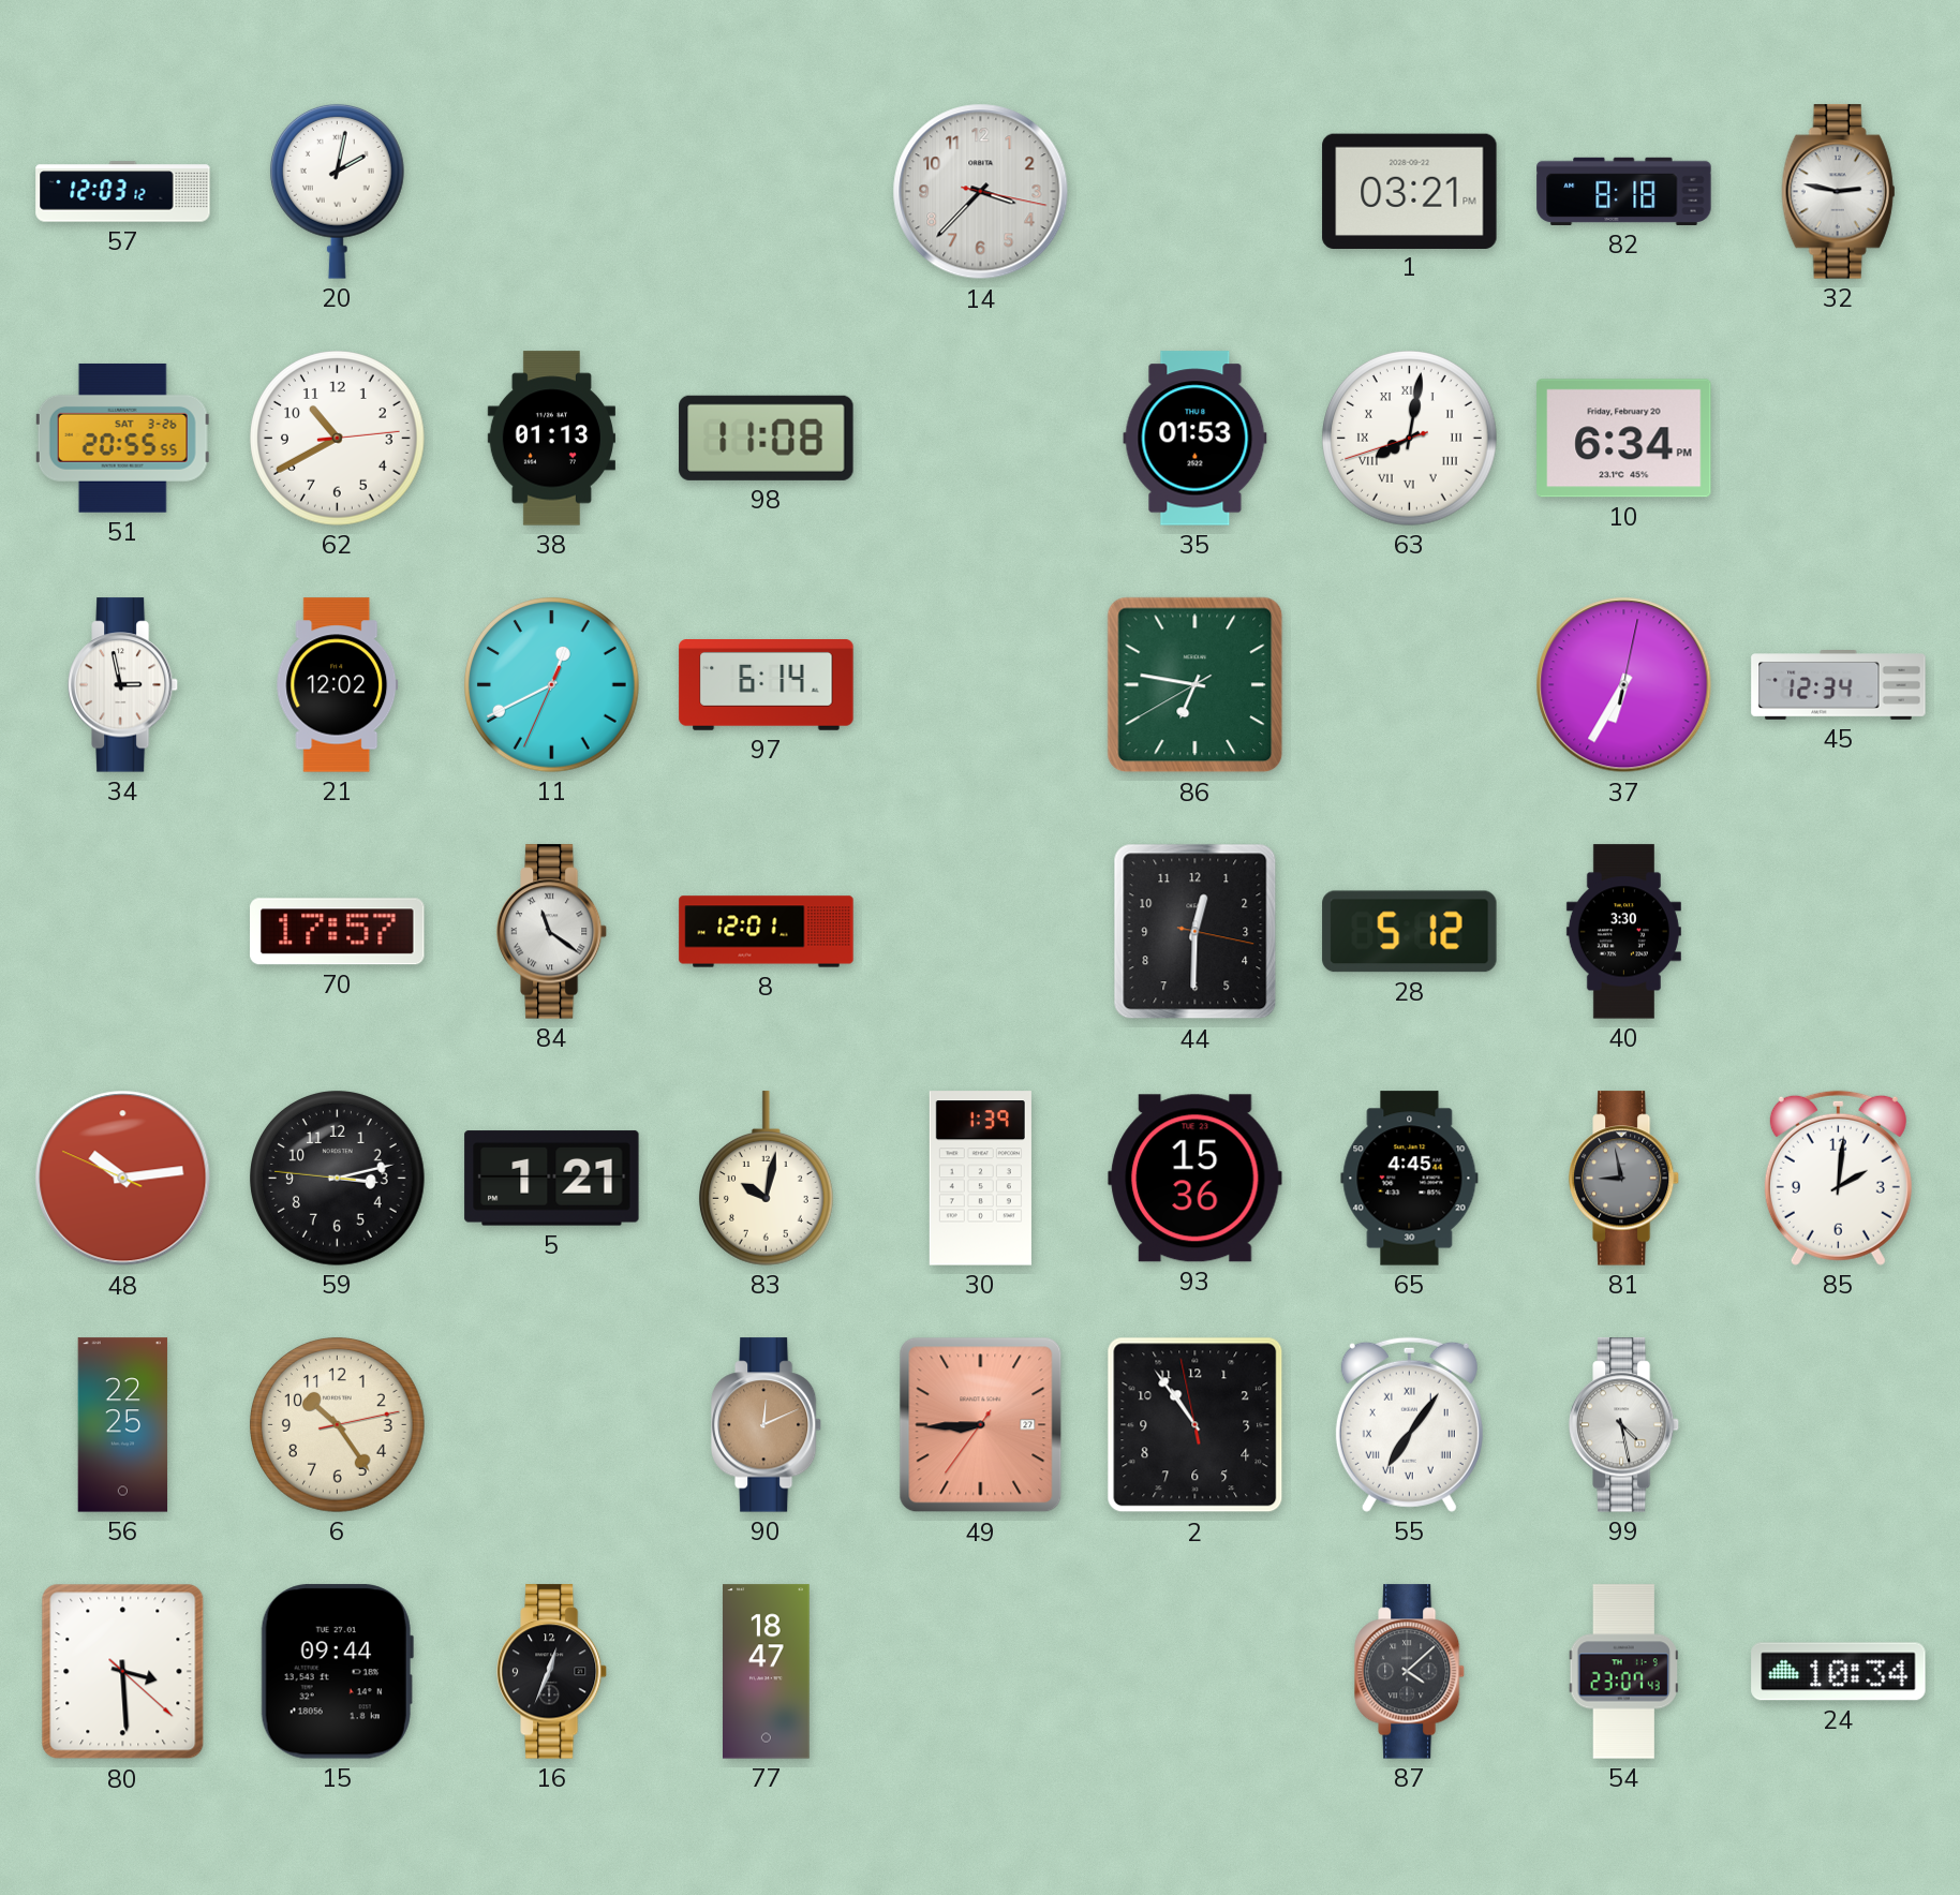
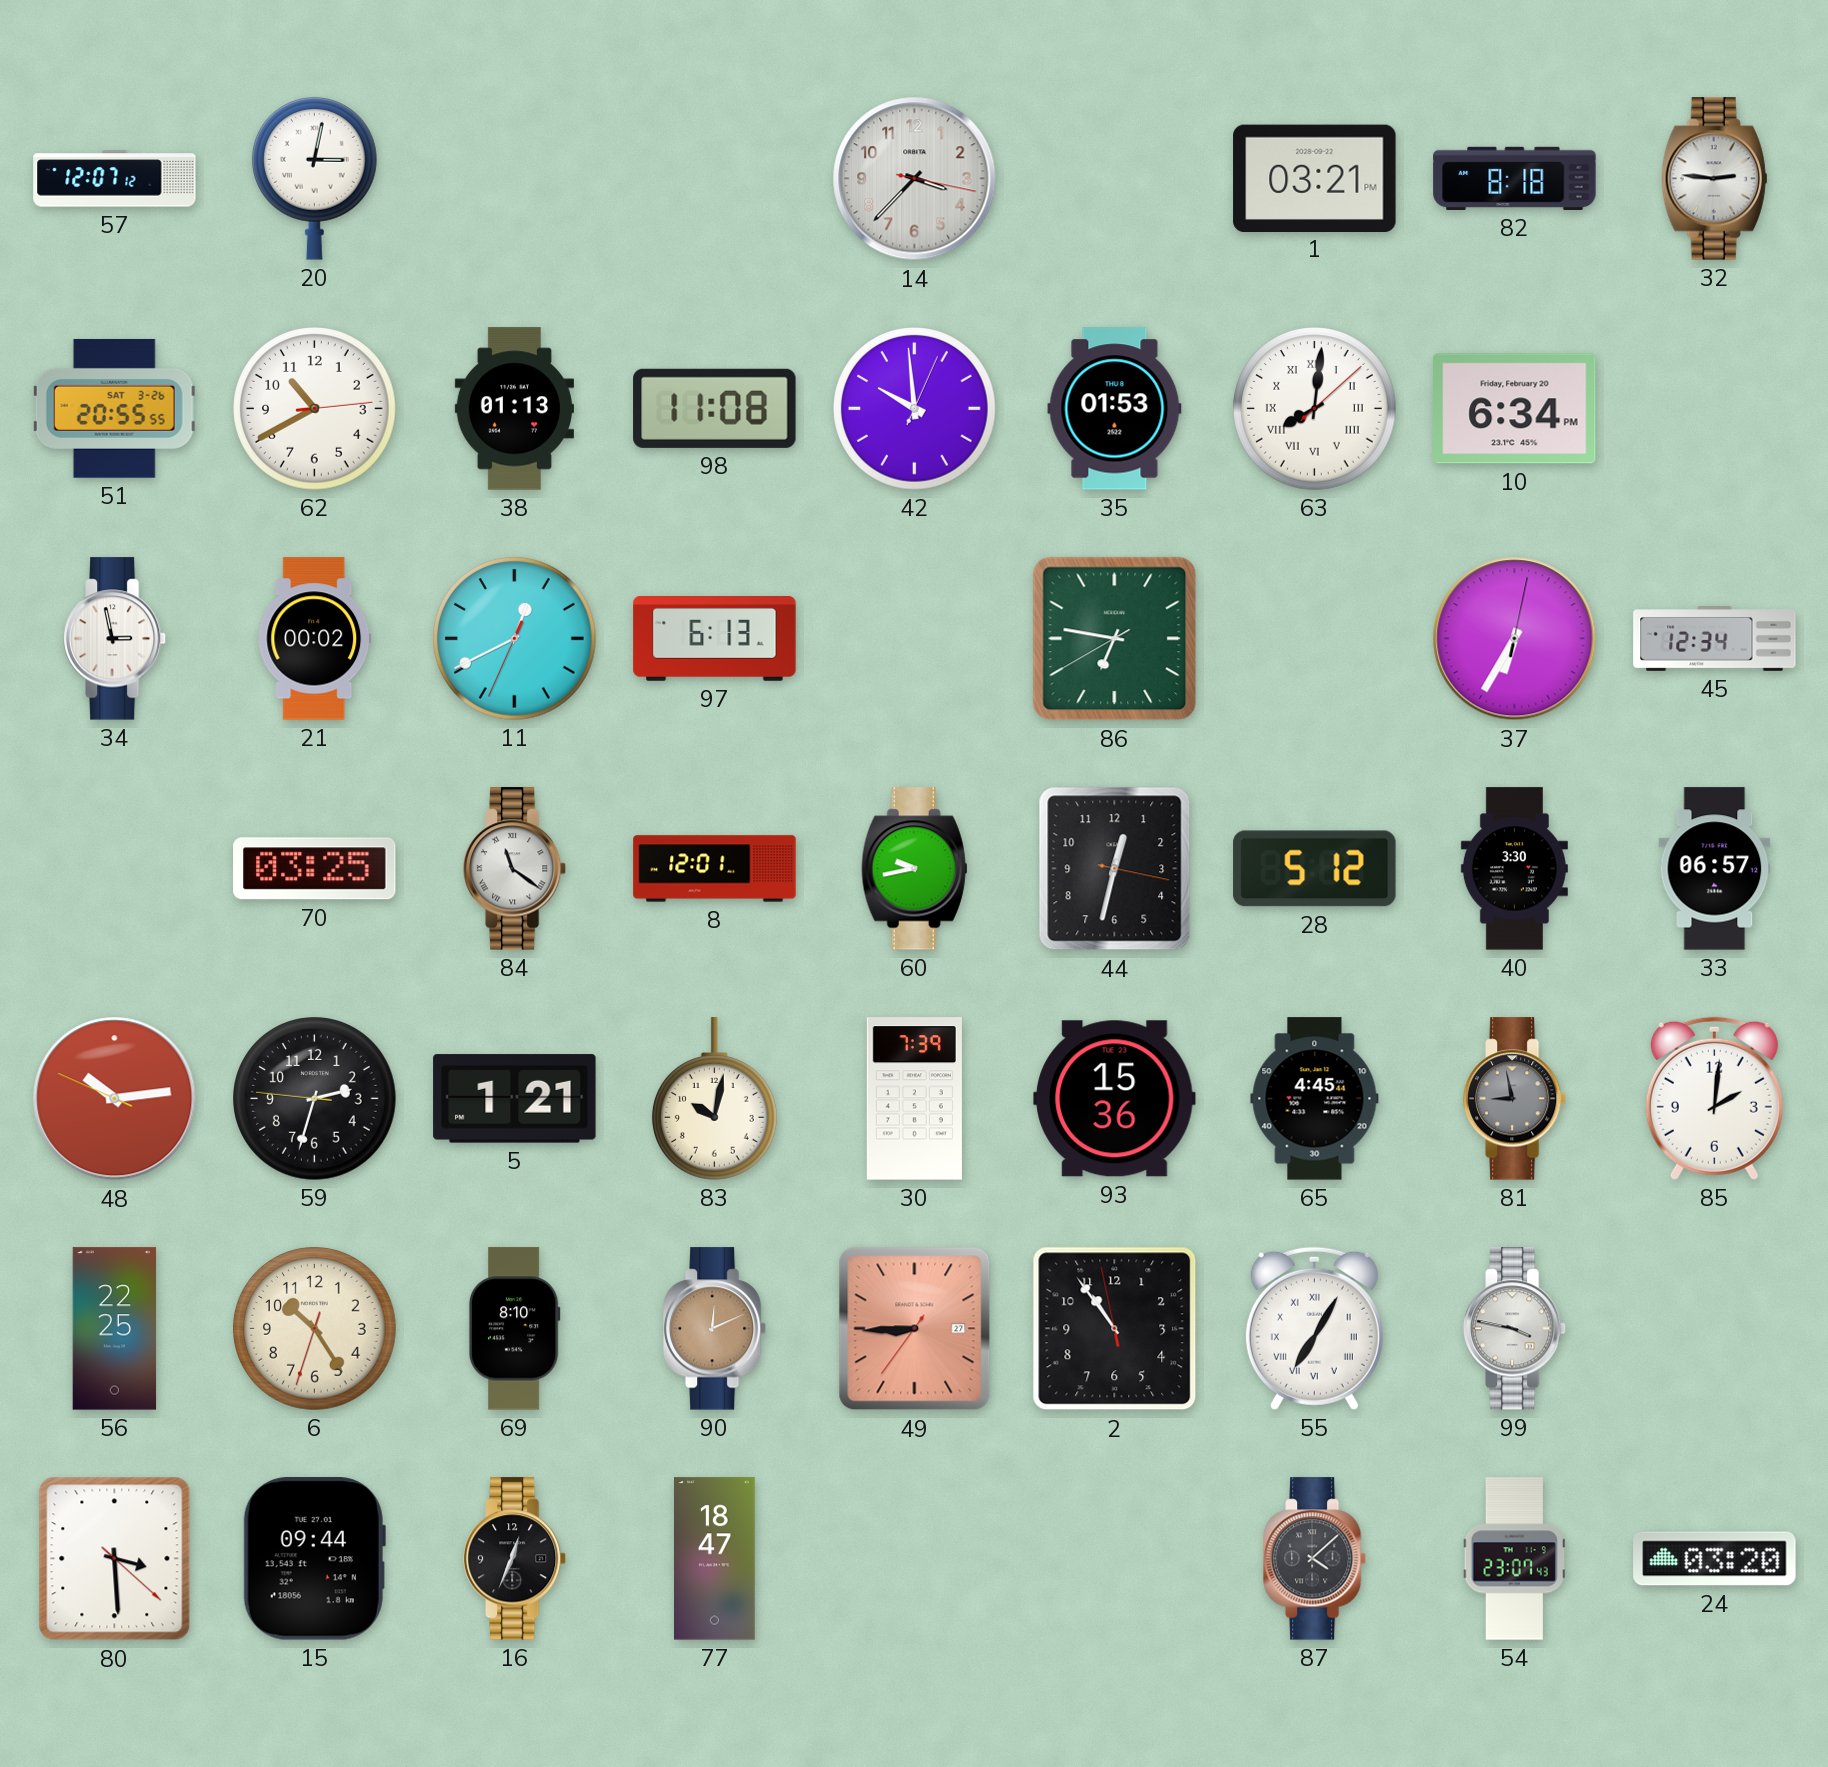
57: 12:03 -> 12:07 (115, 179)
20: 2:02 -> 3:02 (314, 178)
32: 2:47 -> 2:46 (1715, 179)
42: none -> 9:59 (915, 409)
63: 8:01:42 -> 8:01:08 (1315, 409)
21: 12:02 -> 00:02 (315, 639)
97: 6:14 -> 6:13 (715, 639)
70: 17:57 -> 03:25 (315, 869)
60: none -> 9:43 (915, 869)
44: 12:30 -> 12:32 (1115, 869)
33: none -> 06:57 (1715, 869)
59: 3:12 -> 2:32 (315, 1099)
30: 1:39 -> 7:39 (914, 1099)
6: 10:24:13 -> 10:24:33 (315, 1329)
69: none -> 8:10 (514, 1329)
55: 7:06 -> 7:05 (1314, 1328)
99: 4:28 -> 3:47 (1515, 1329)
24: 10:34 -> 03:20 (1715, 1559)
